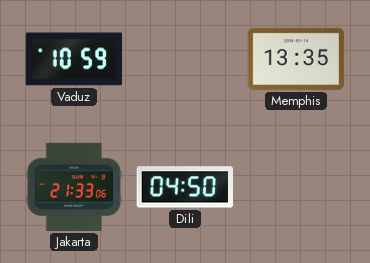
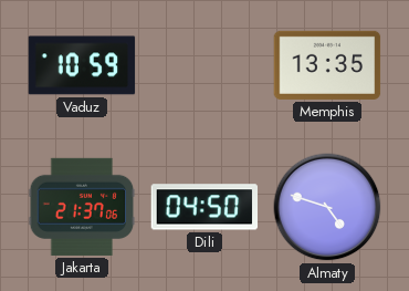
Jakarta: 21:33 -> 21:37 (82, 207)
Almaty: none -> 4:48 (327, 207)
